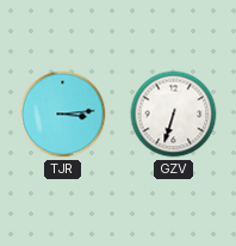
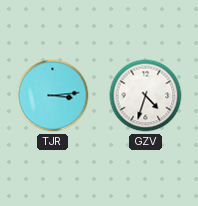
GZV: 6:33 -> 4:33 (146, 96)
